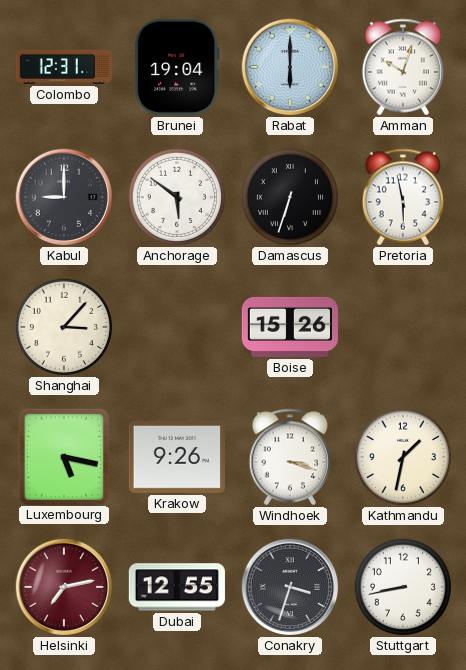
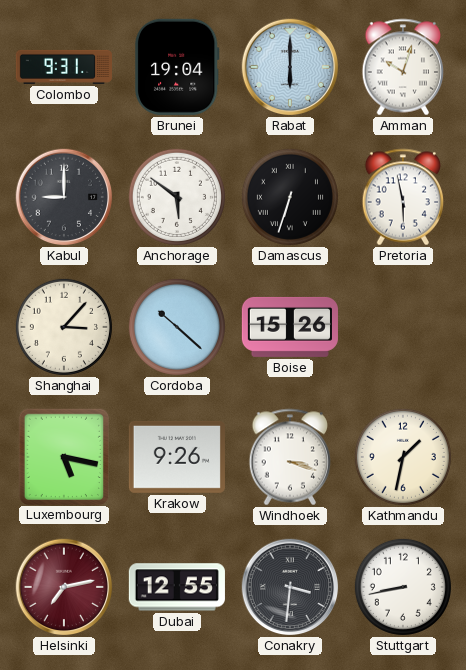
Colombo: 12:31 -> 9:31 (64, 67)
Cordoba: none -> 10:22 (177, 327)
Conakry: 3:33 -> 3:31 (290, 587)
